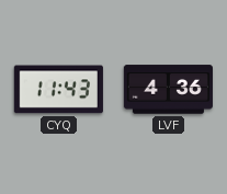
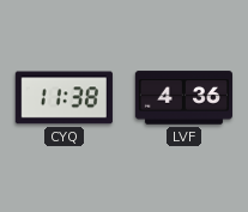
CYQ: 11:43 -> 11:38 (63, 98)
